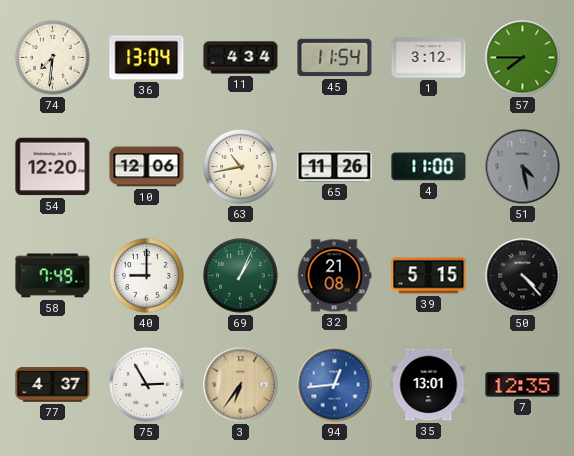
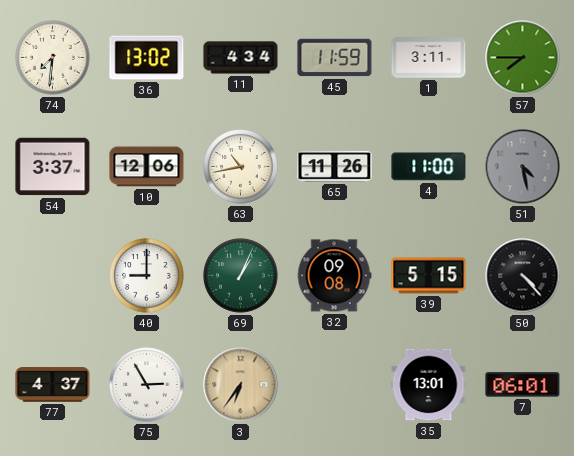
36: 13:04 -> 13:02 (147, 58)
45: 11:54 -> 11:59 (335, 58)
1: 3:12 -> 3:11 (429, 58)
54: 12:20 -> 3:37 (53, 167)
58: 7:49 -> none (53, 276)
32: 21:08 -> 09:08 (334, 276)
94: 12:44 -> none (335, 385)
7: 12:35 -> 06:01 (523, 385)
